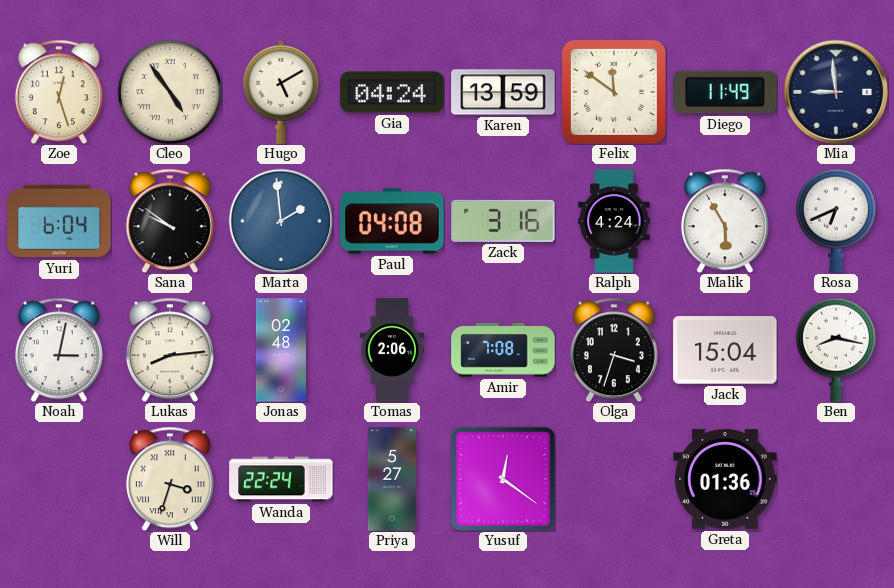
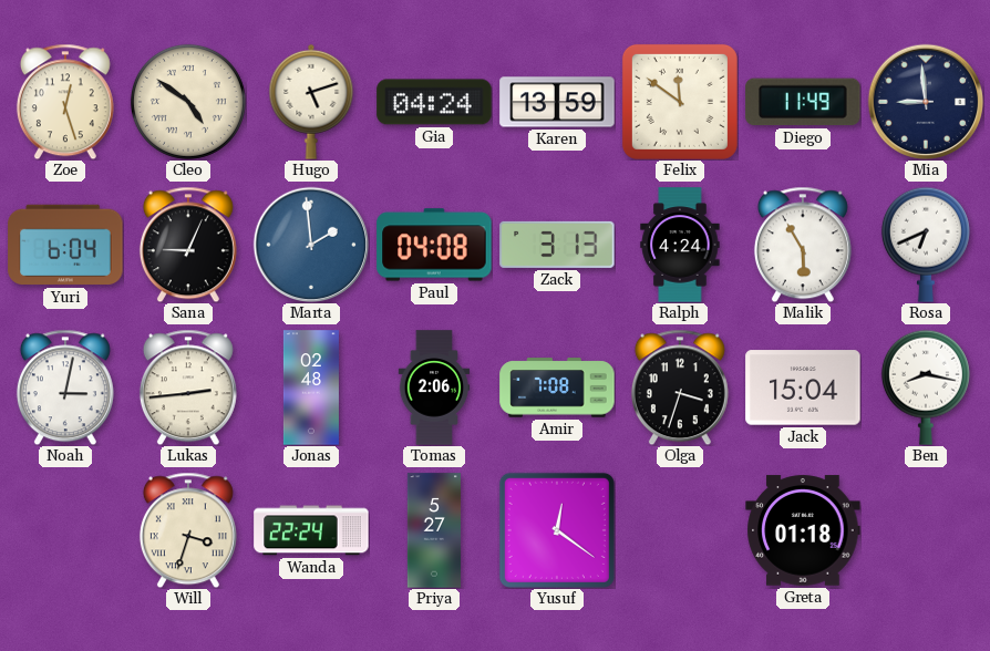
Cleo: 4:54 -> 4:51 (188, 102)
Hugo: 5:10 -> 5:12 (311, 102)
Sana: 9:51 -> 9:04 (188, 245)
Zack: 3:16 -> 3:13 (557, 245)
Lukas: 8:14 -> 2:44 (188, 387)
Greta: 01:36 -> 01:18 (803, 530)
